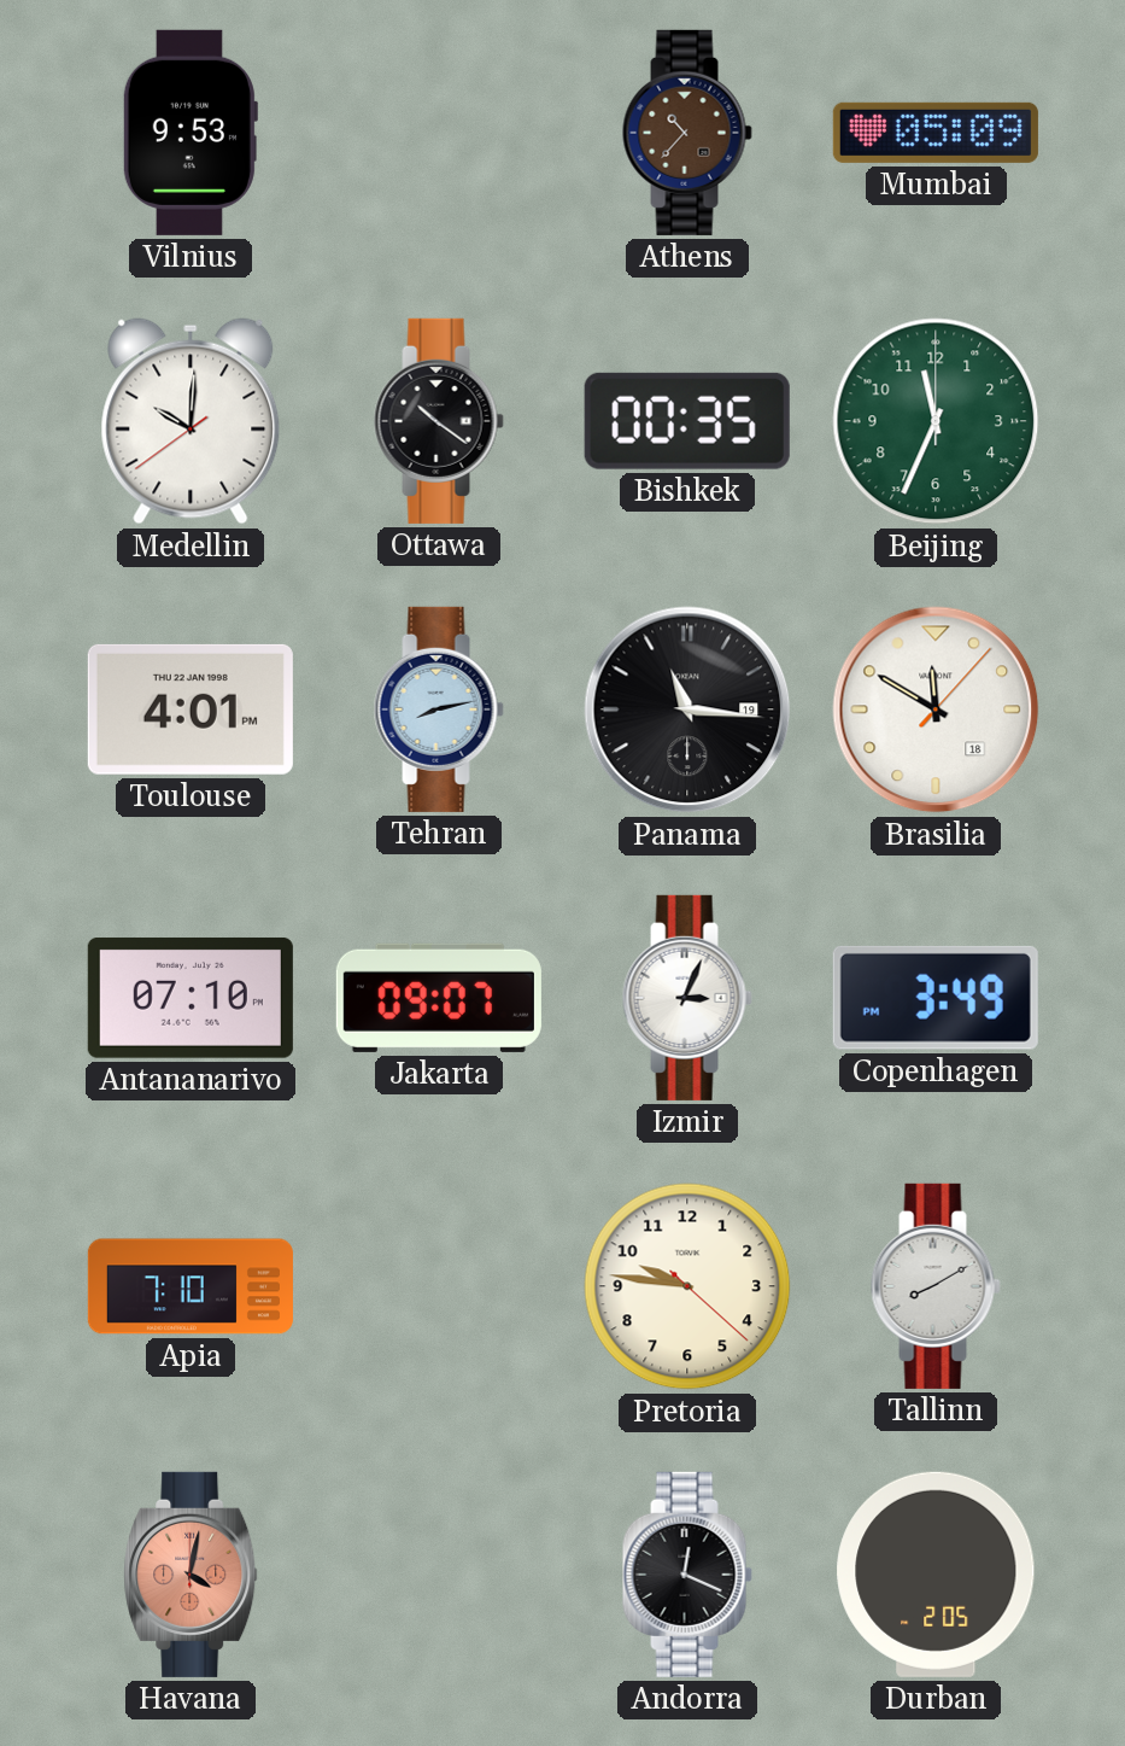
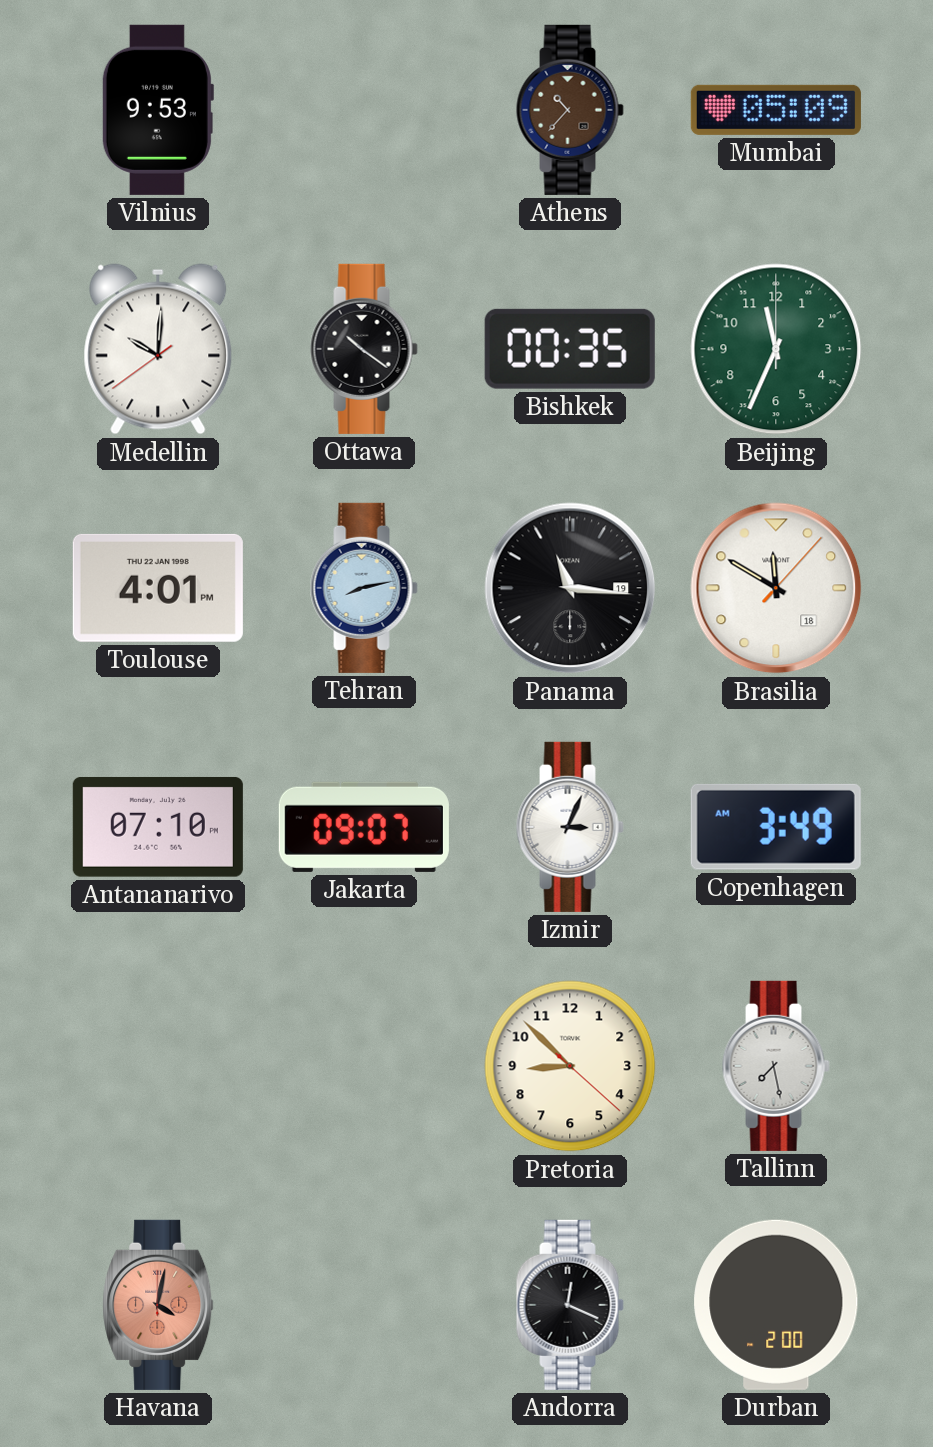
Copenhagen: 3:49 PM -> 3:49 AM (776, 827)
Apia: 7:10 -> none (191, 1286)
Pretoria: 9:46 -> 8:52 (570, 1066)
Tallinn: 8:10 -> 7:28 (776, 1066)
Durban: 2:05 -> 2:00 (776, 1305)
